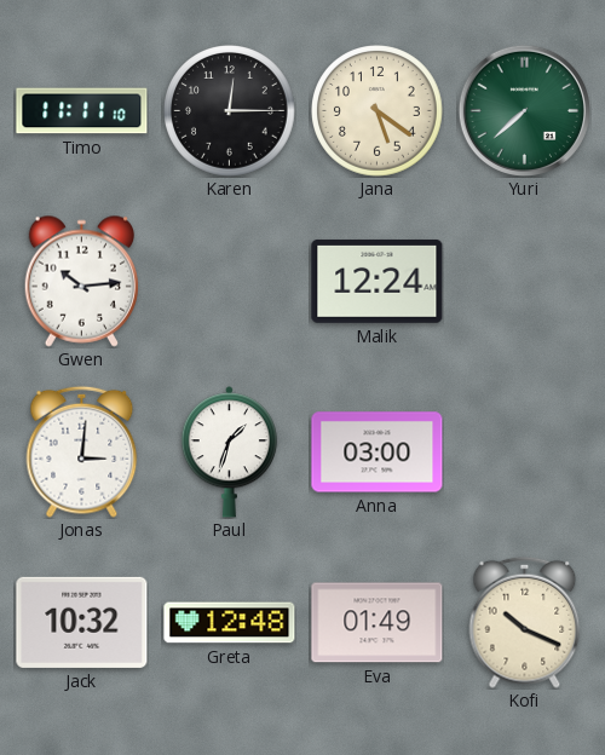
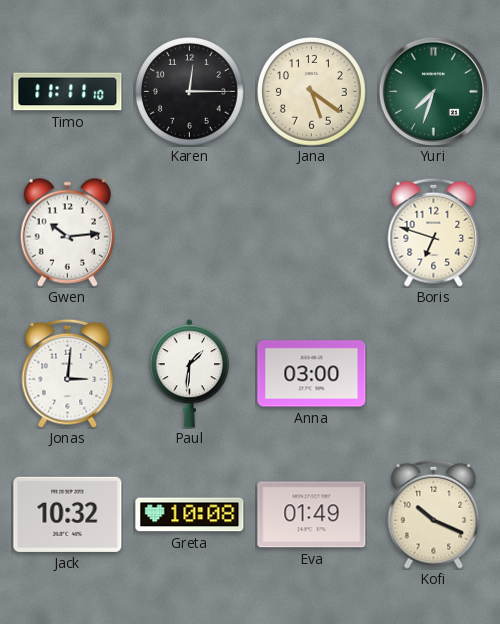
Yuri: 7:38 -> 7:33 (433, 91)
Malik: 12:24 -> none (378, 281)
Boris: none -> 6:48 (434, 232)
Paul: 1:33 -> 1:31 (189, 374)
Greta: 12:48 -> 10:08 (190, 515)
